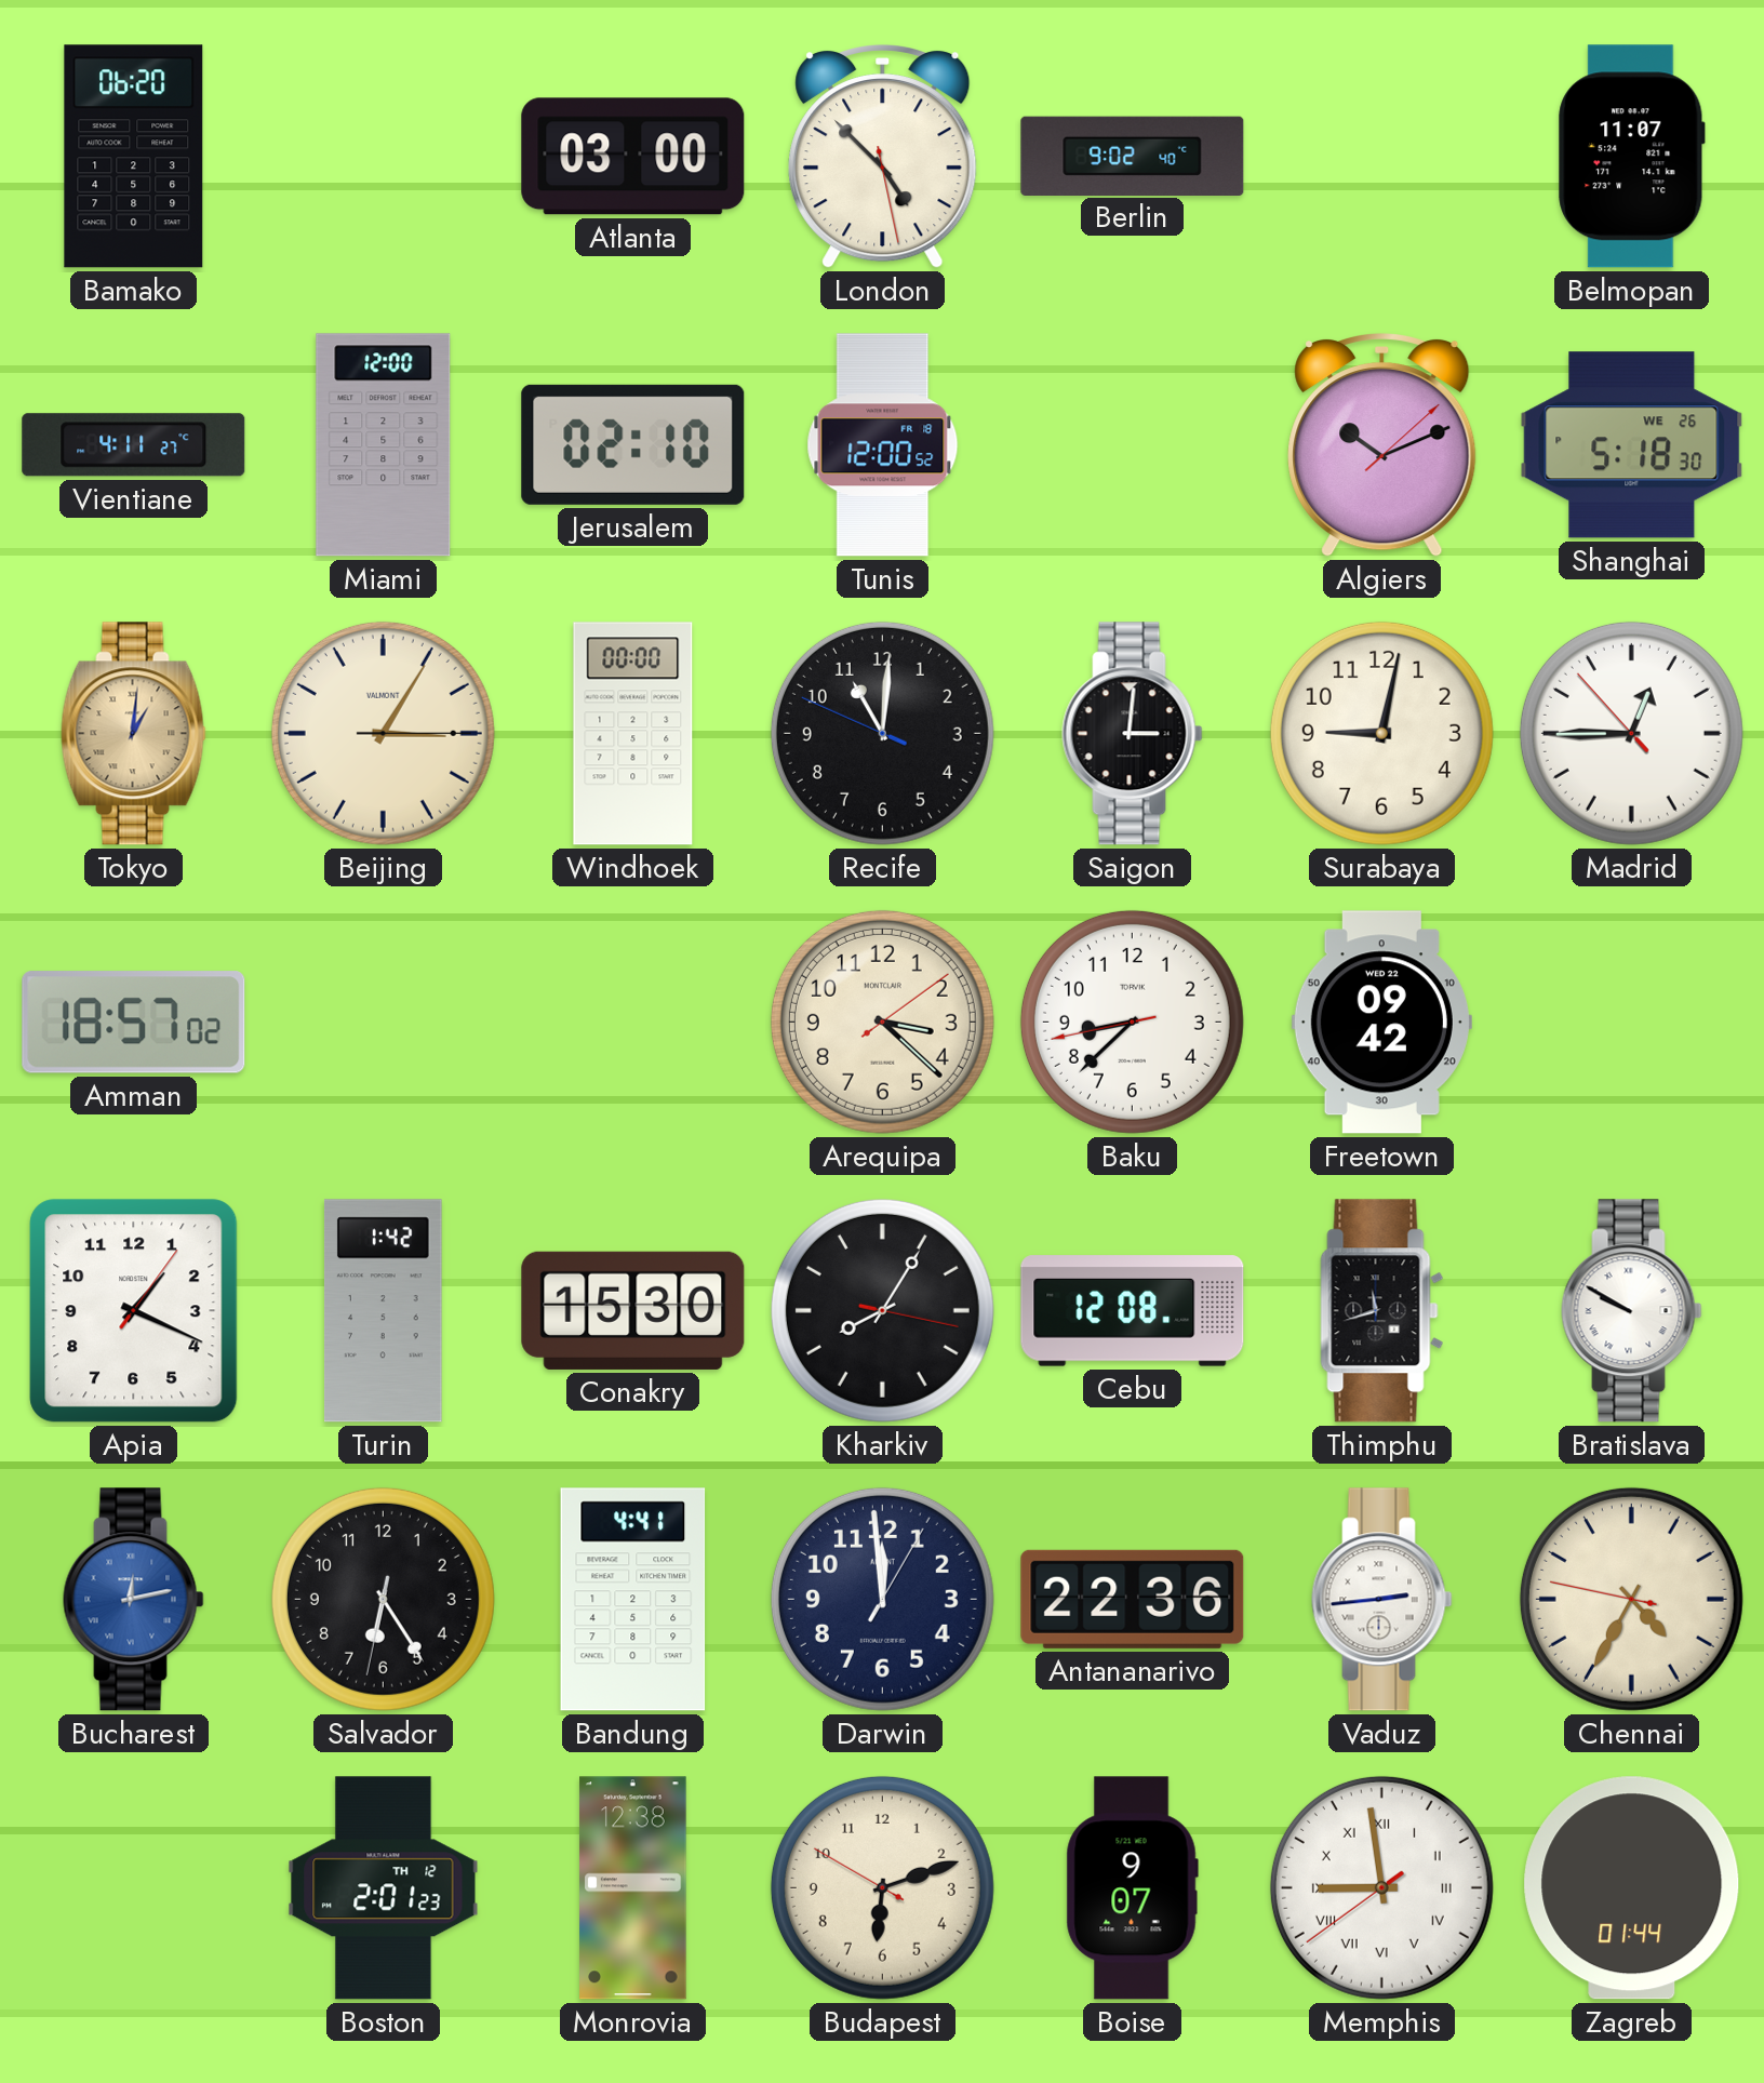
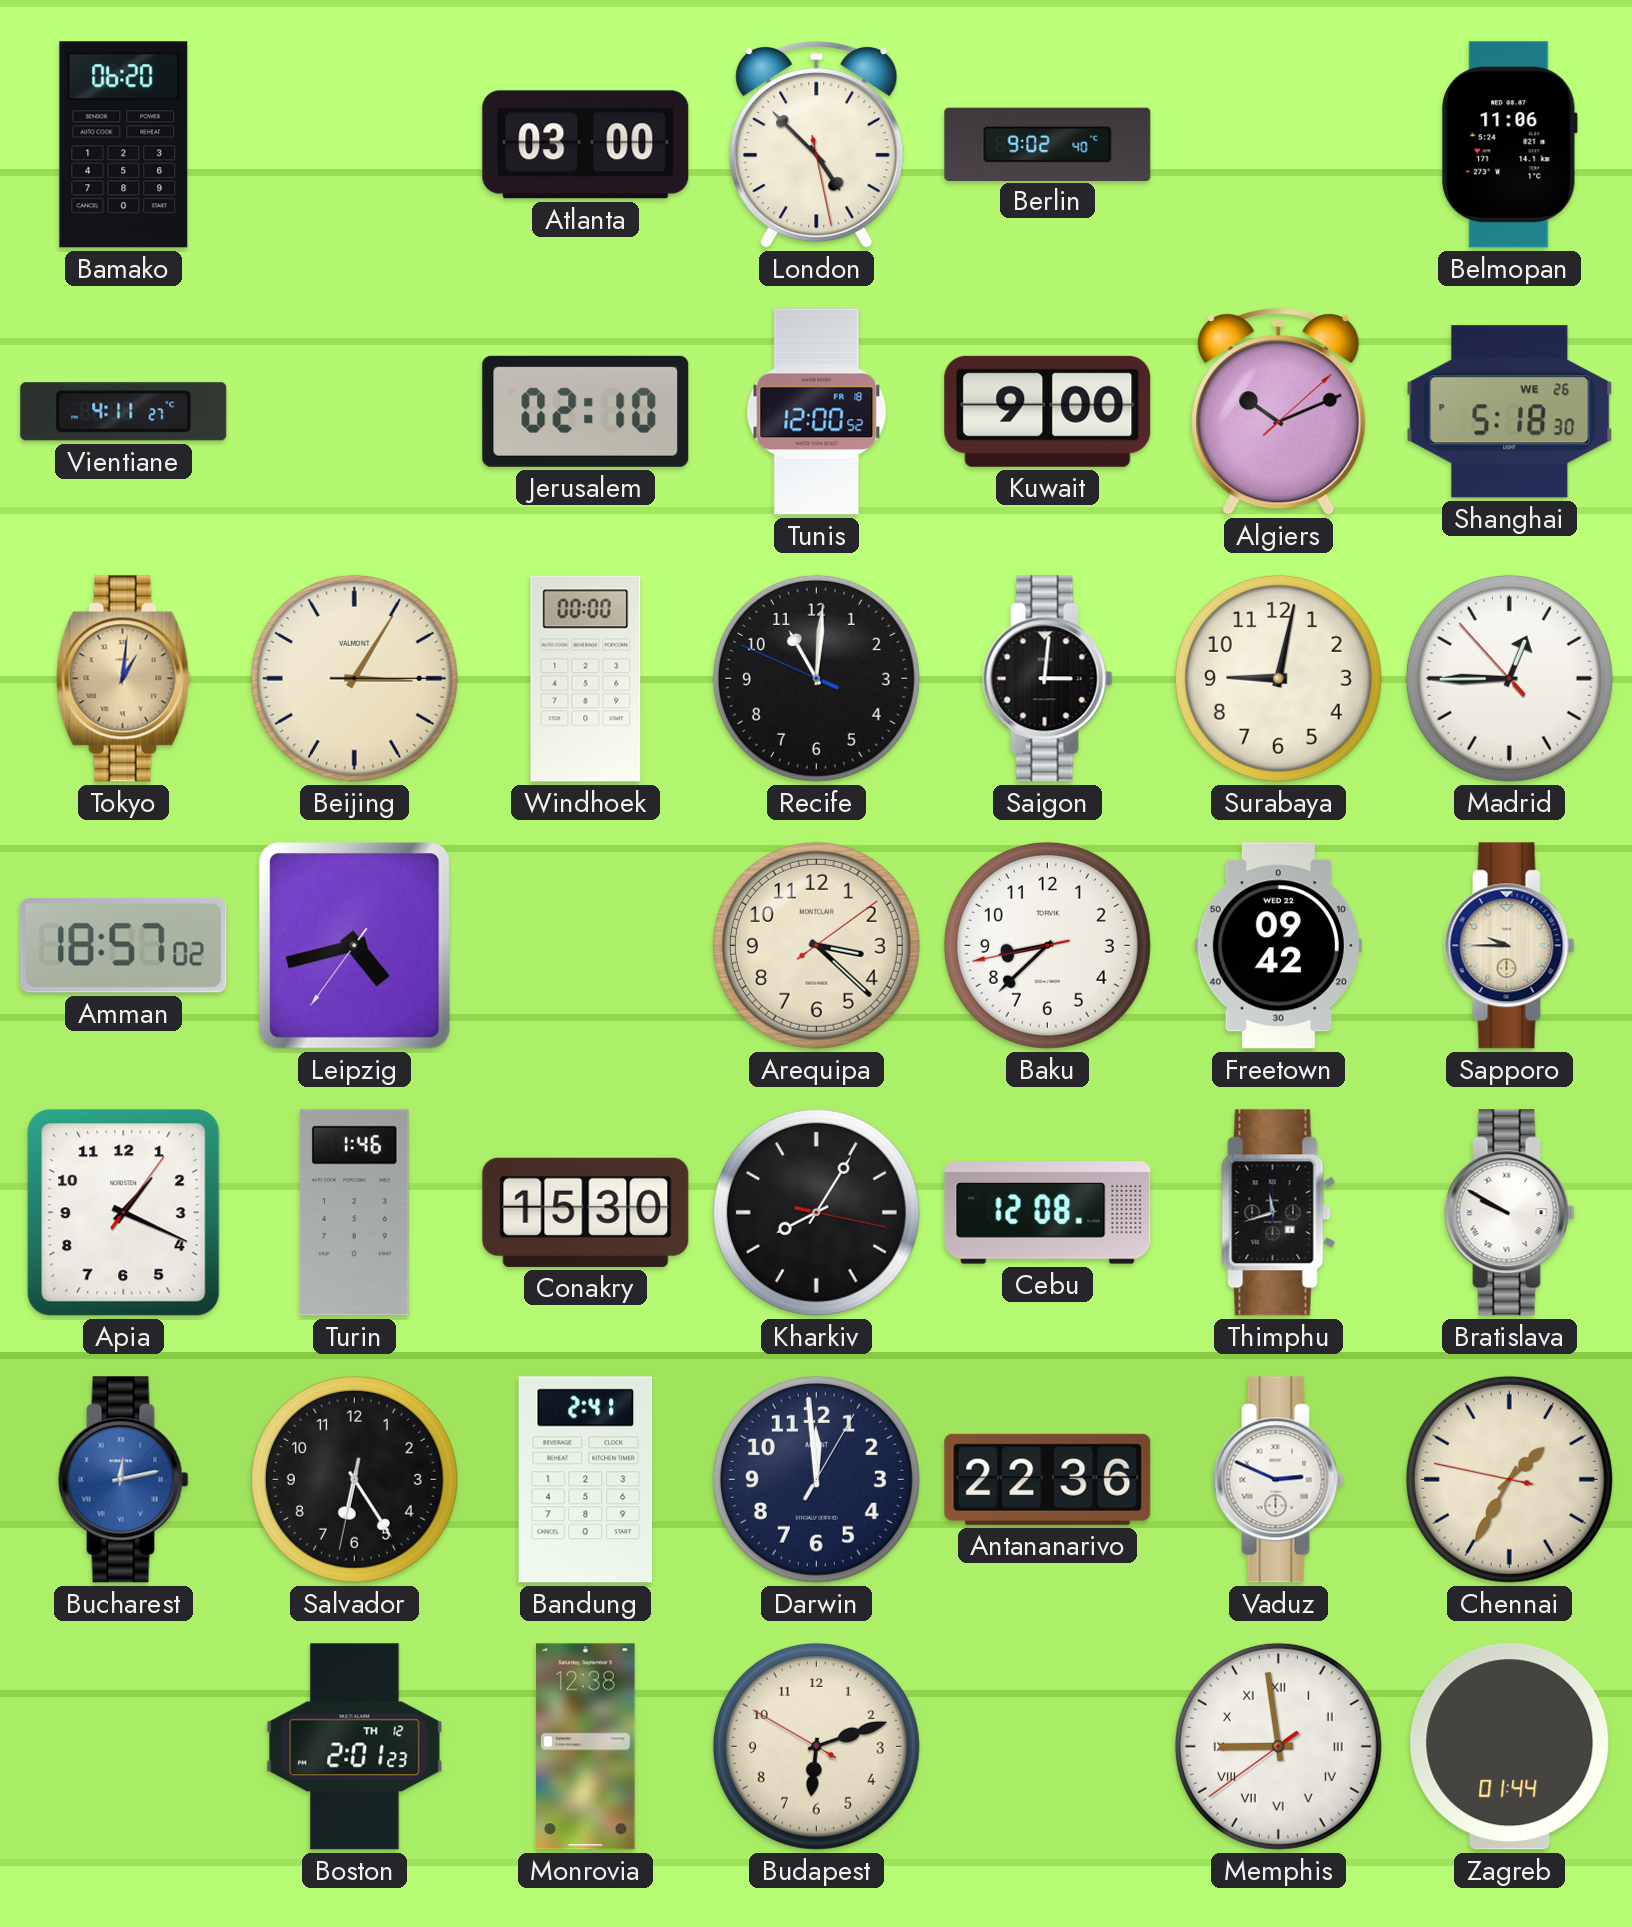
Belmopan: 11:07 -> 11:06 (1510, 145)
Miami: 12:00 -> none (384, 445)
Kuwait: none -> 9:00 (1048, 411)
Leipzig: none -> 4:42 (355, 946)
Sapporo: none -> 9:45 (1510, 946)
Turin: 1:42 -> 1:46 (354, 1213)
Bandung: 4:41 -> 2:41 (586, 1480)
Vaduz: 2:44 -> 2:49 (1279, 1480)
Chennai: 4:34 -> 1:34 (1509, 1479)
Boise: 9:07 -> none (1132, 1888)
